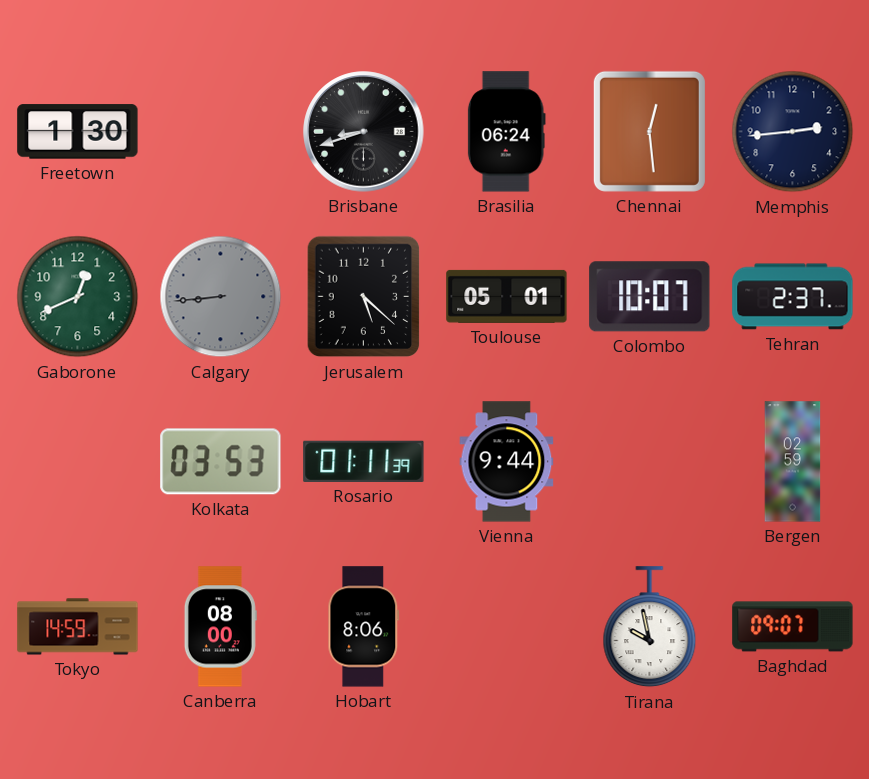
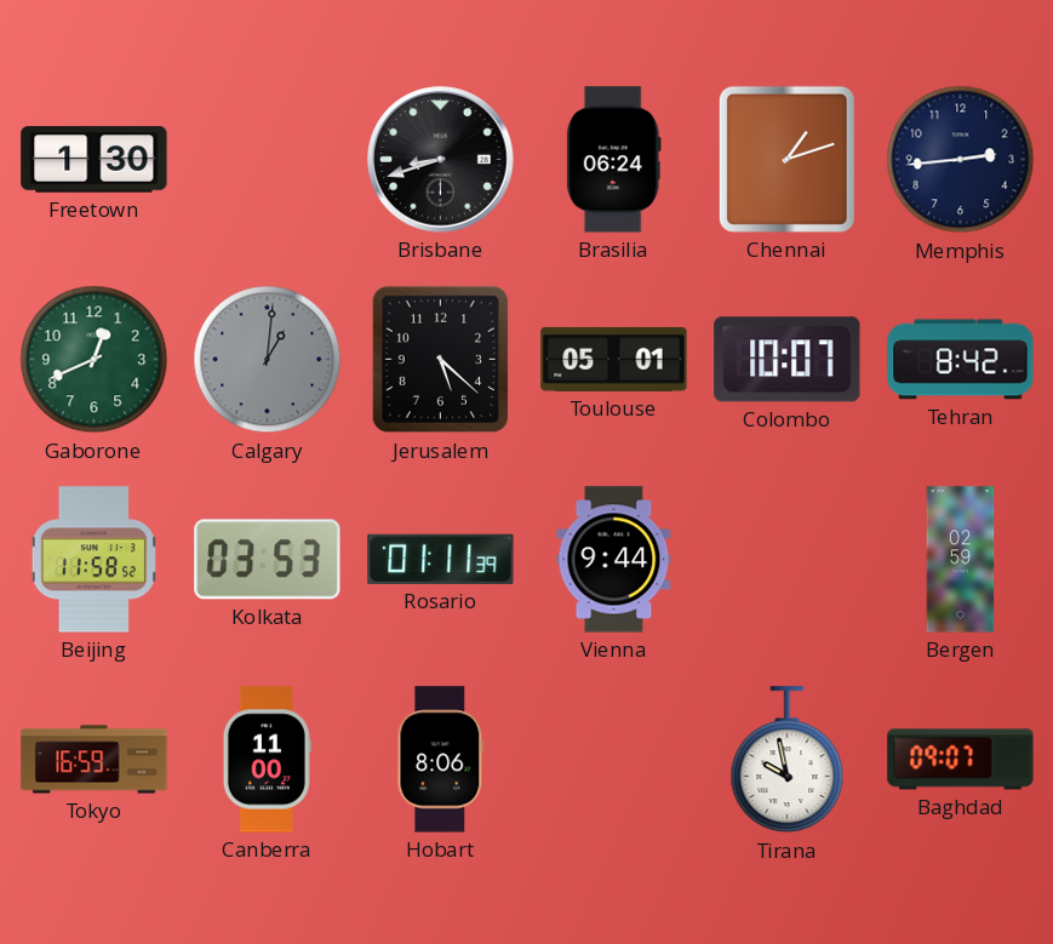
Chennai: 12:29 -> 1:12 (786, 159)
Calgary: 8:44 -> 1:01 (268, 360)
Tehran: 2:37 -> 8:42 (961, 360)
Beijing: none -> 11:58 (93, 560)
Tokyo: 14:59 -> 16:59 (95, 760)
Canberra: 08:00 -> 11:00 (267, 760)
